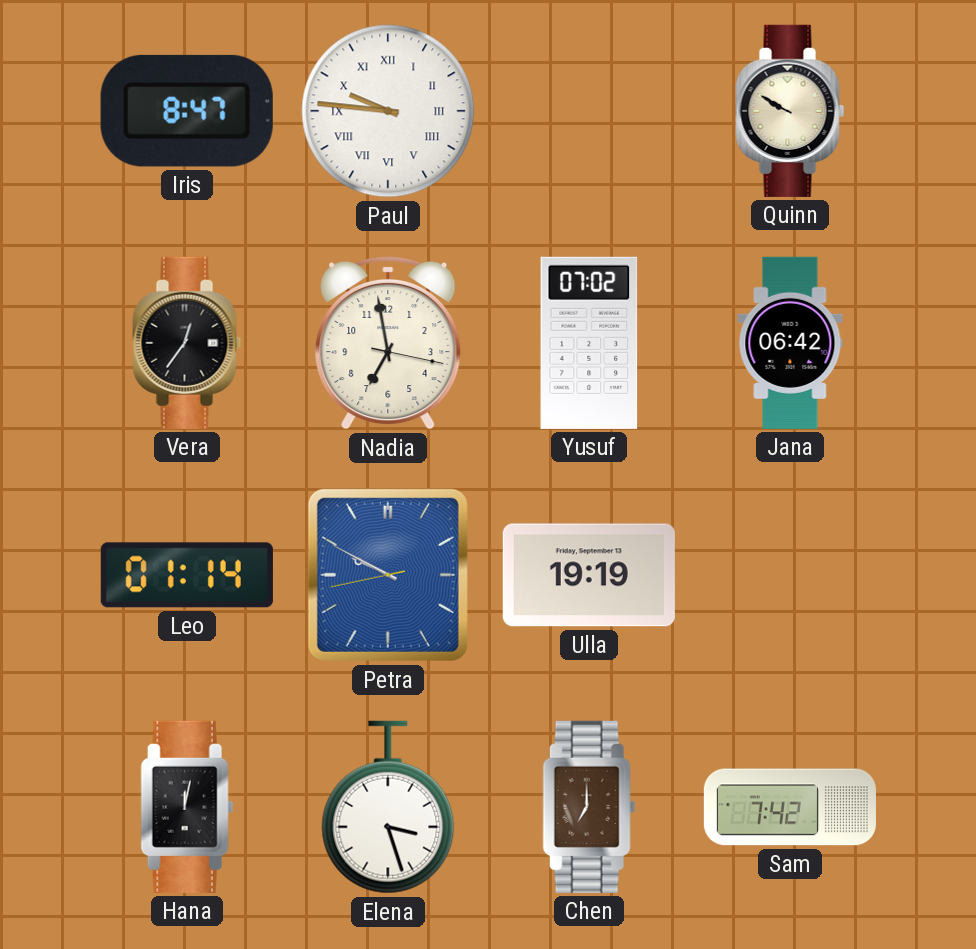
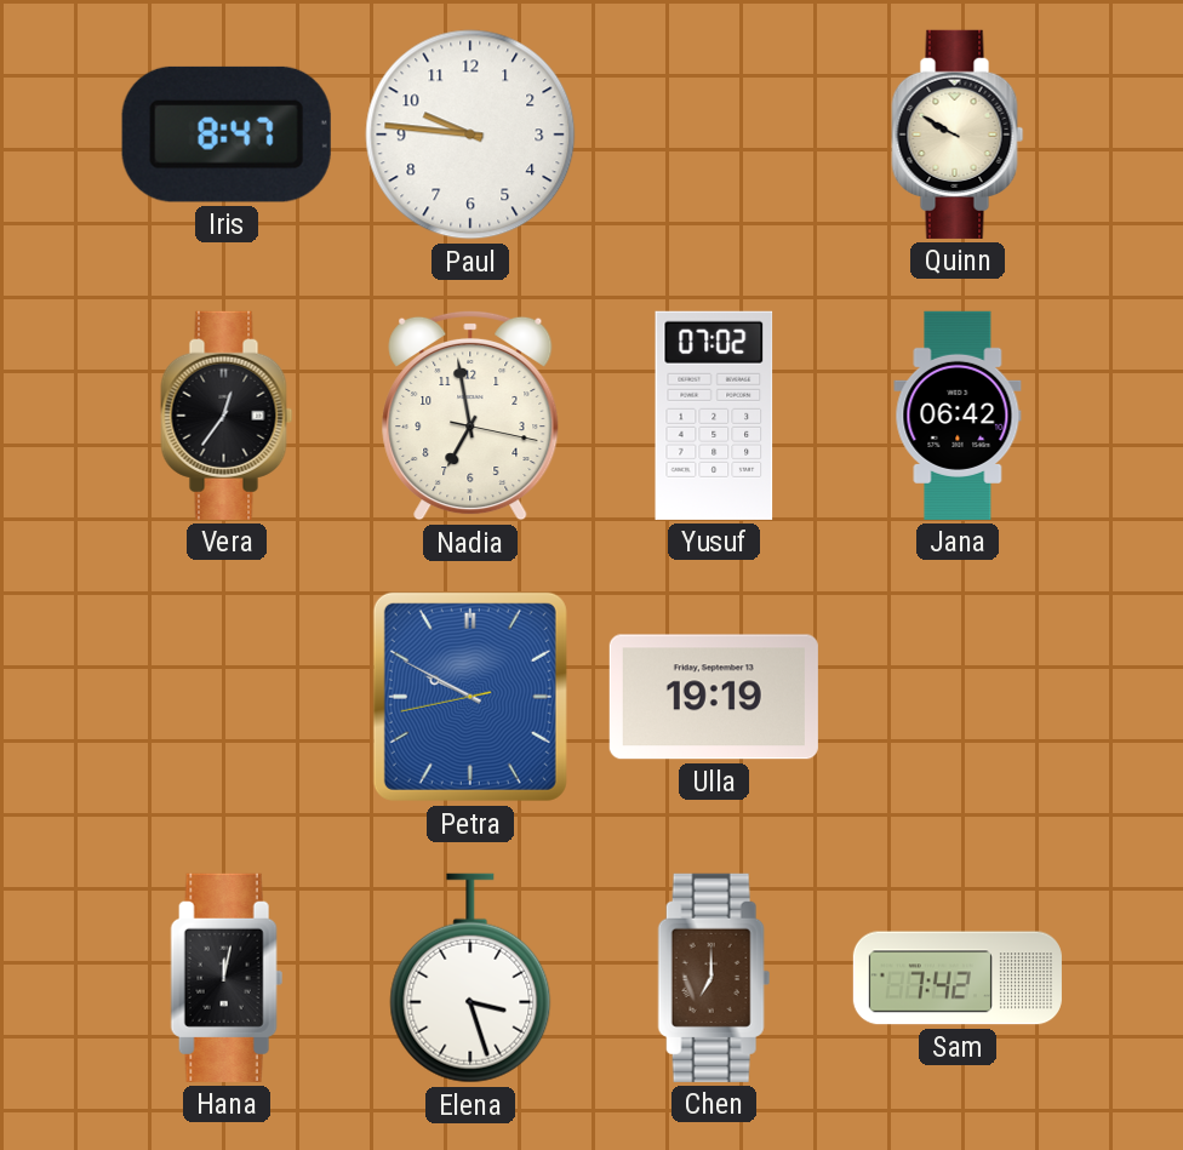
Paul numerals: Roman -> Arabic (470, 135)
Leo: 01:14 -> none (187, 575)
